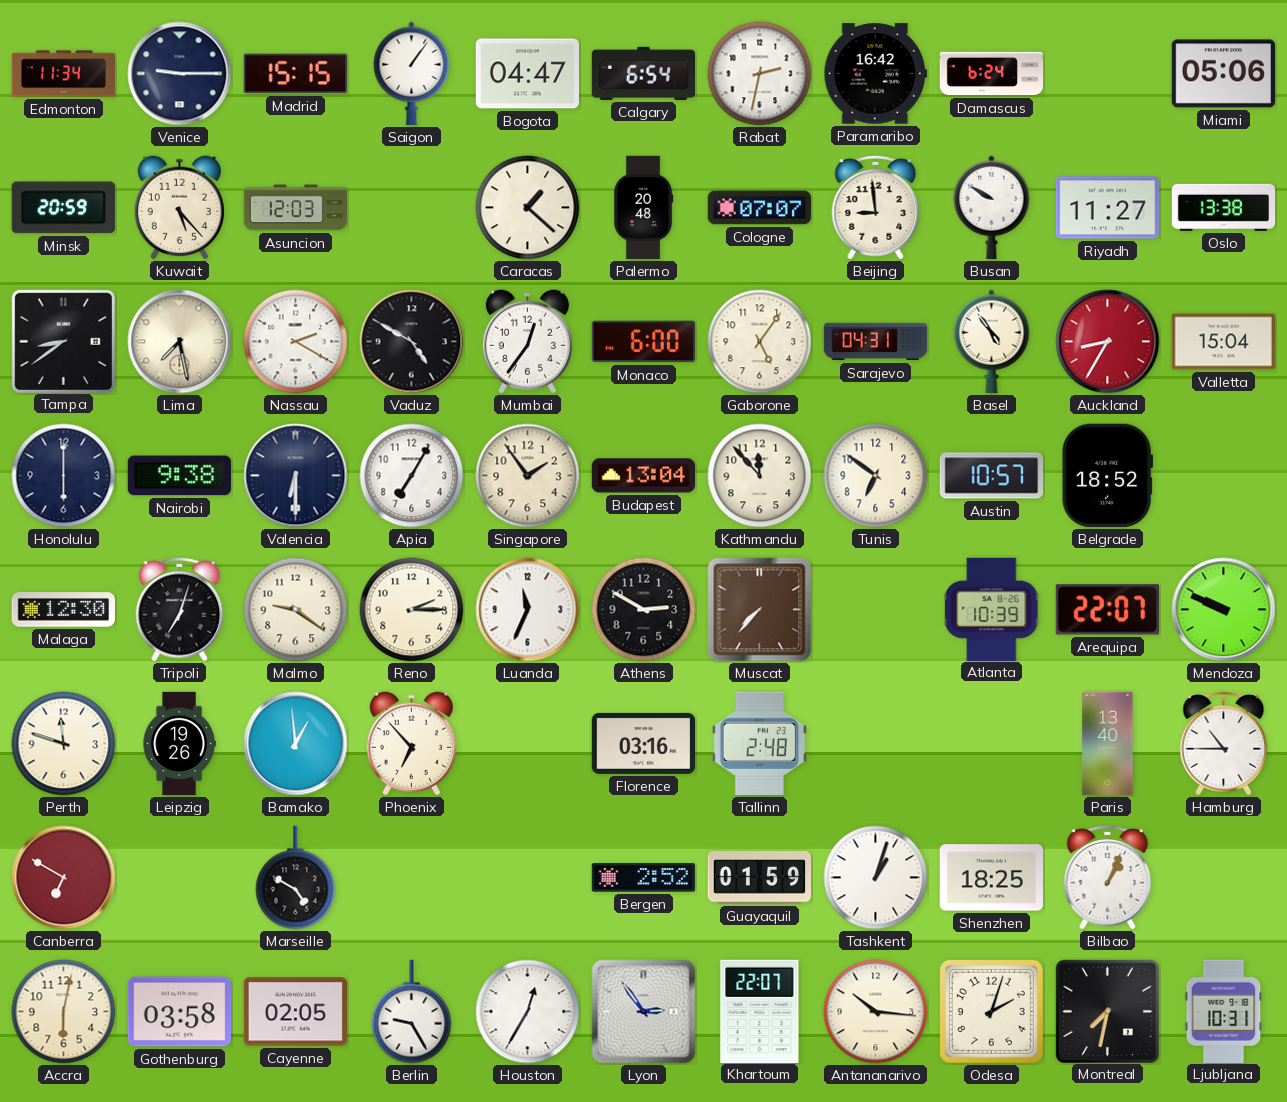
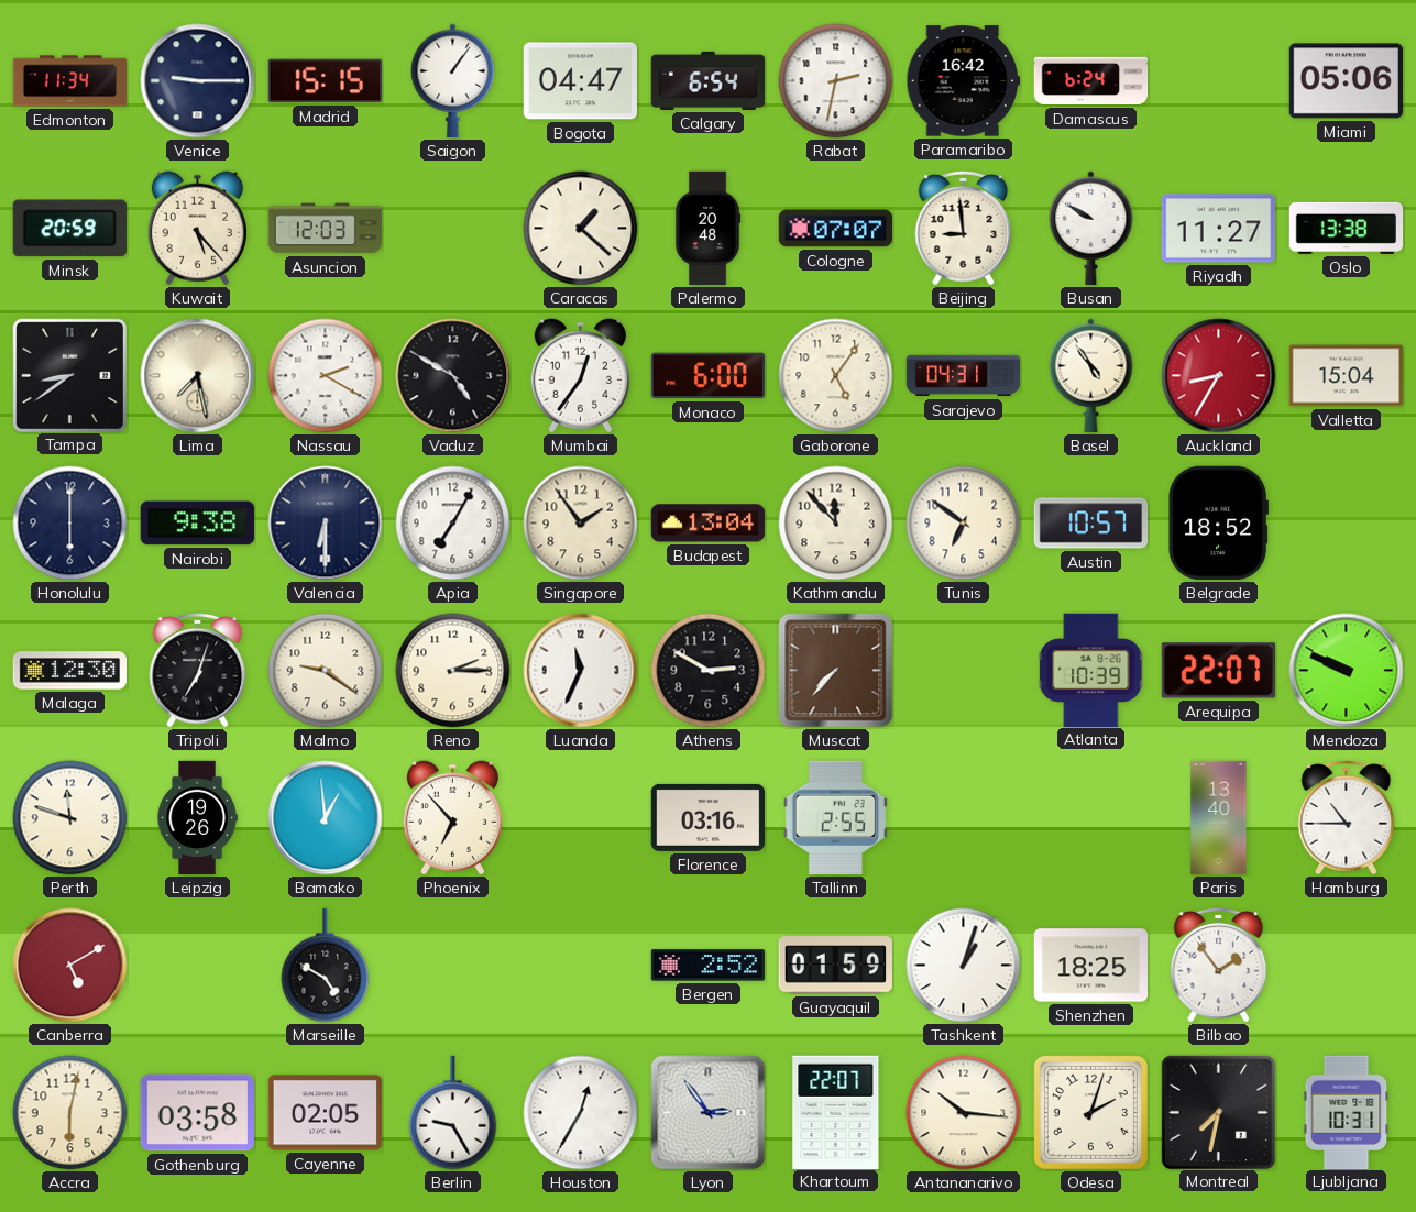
Tallinn: 2:48 -> 2:55 (835, 817)
Canberra: 6:50 -> 5:10 (70, 966)
Bilbao: 1:04 -> 1:54 (1219, 966)
